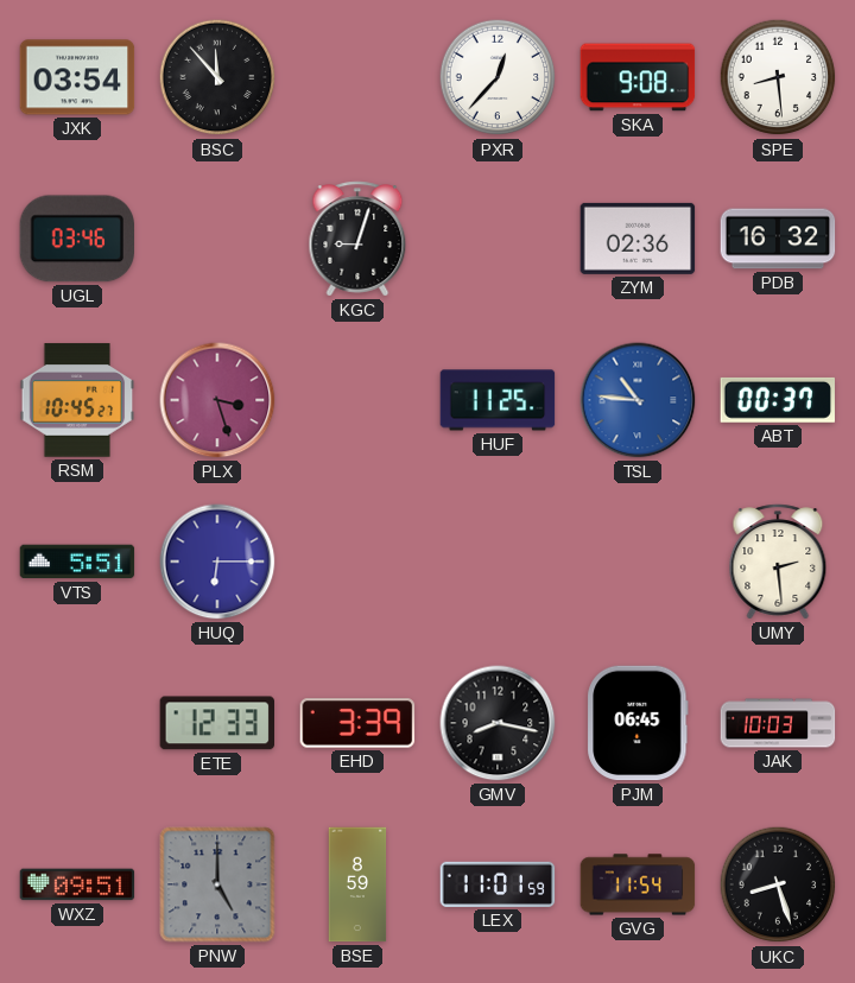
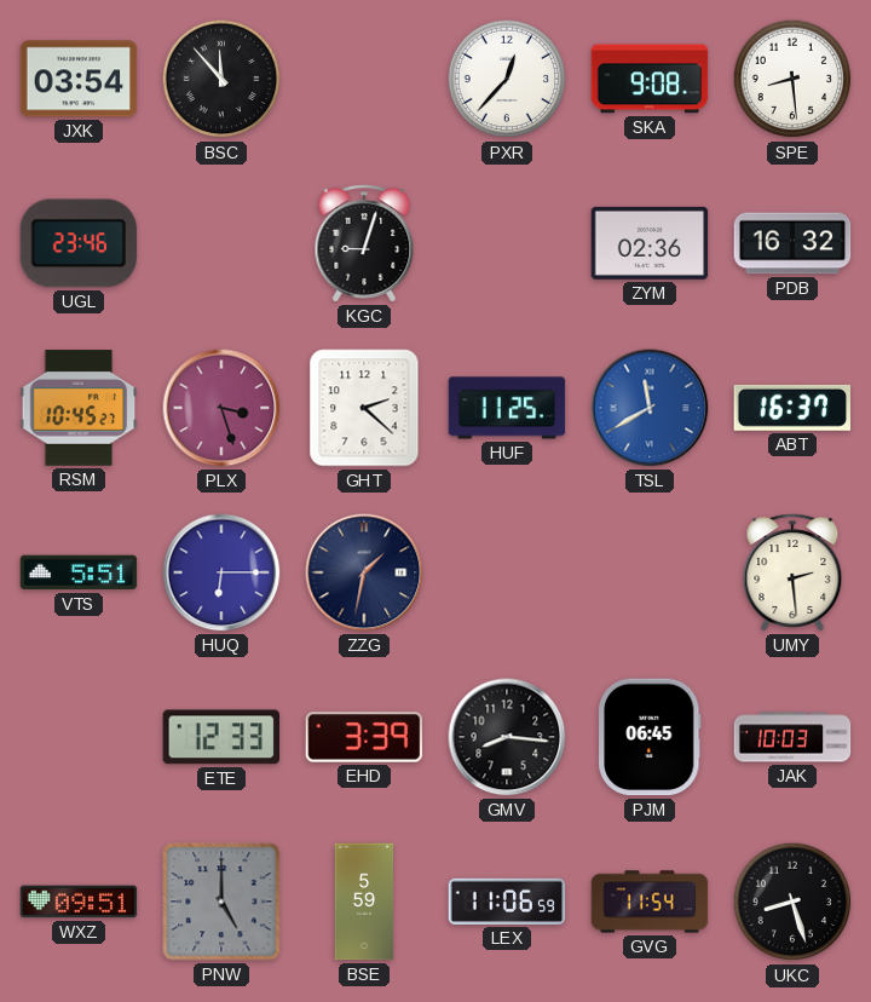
UGL: 03:46 -> 23:46 (77, 243)
GHT: none -> 2:22 (364, 408)
TSL: 10:46 -> 11:40 (650, 408)
ABT: 00:37 -> 16:37 (791, 408)
ZZG: none -> 1:32 (364, 572)
GMV: 8:17 -> 8:16 (507, 737)
BSE: 8:59 -> 5:59 (364, 902)
LEX: 11:01 -> 11:06 (507, 902)
